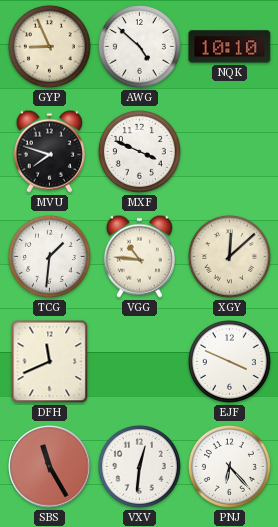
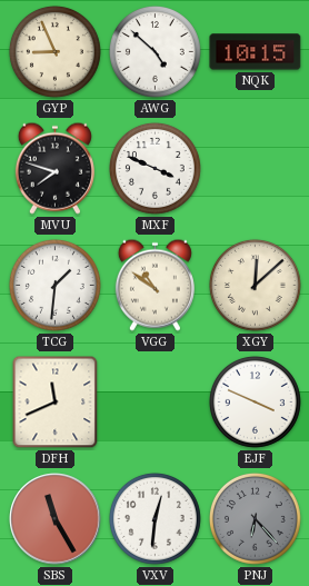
NQK: 10:10 -> 10:15 (256, 52)
VGG: 10:46 -> 10:51 (154, 285)
PNJ dial: white -> grey (255, 518)
